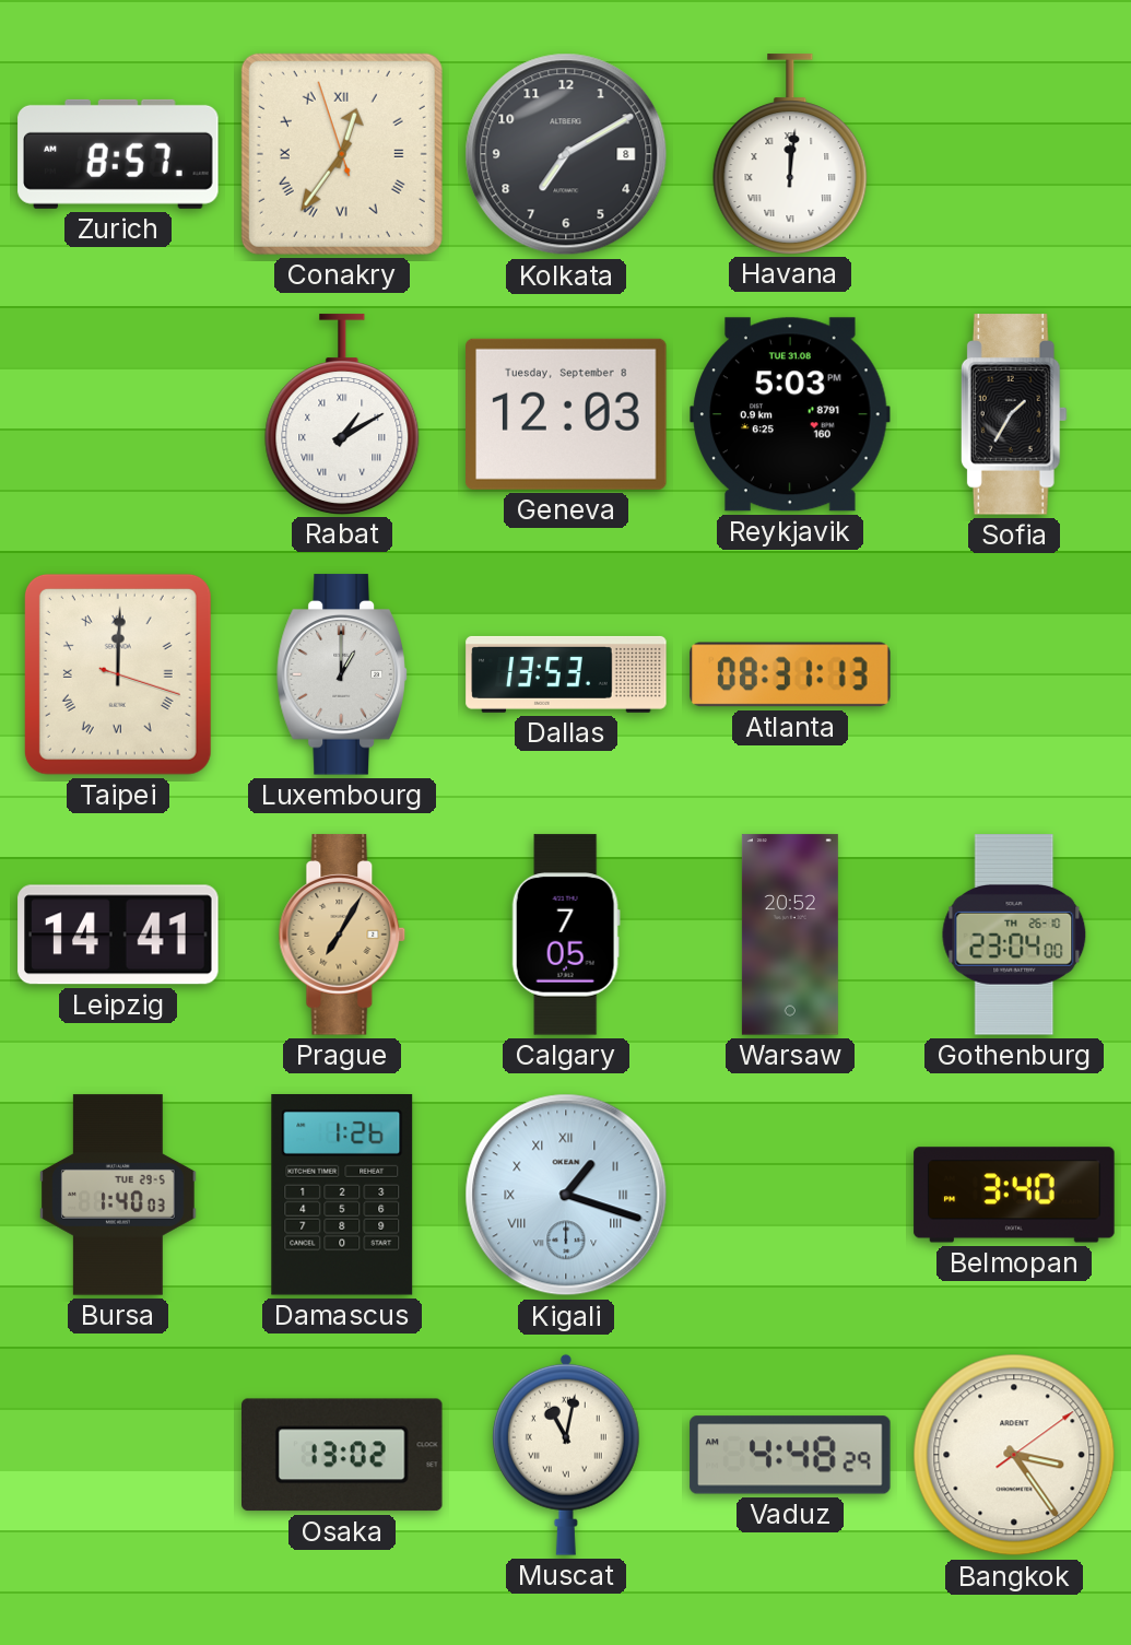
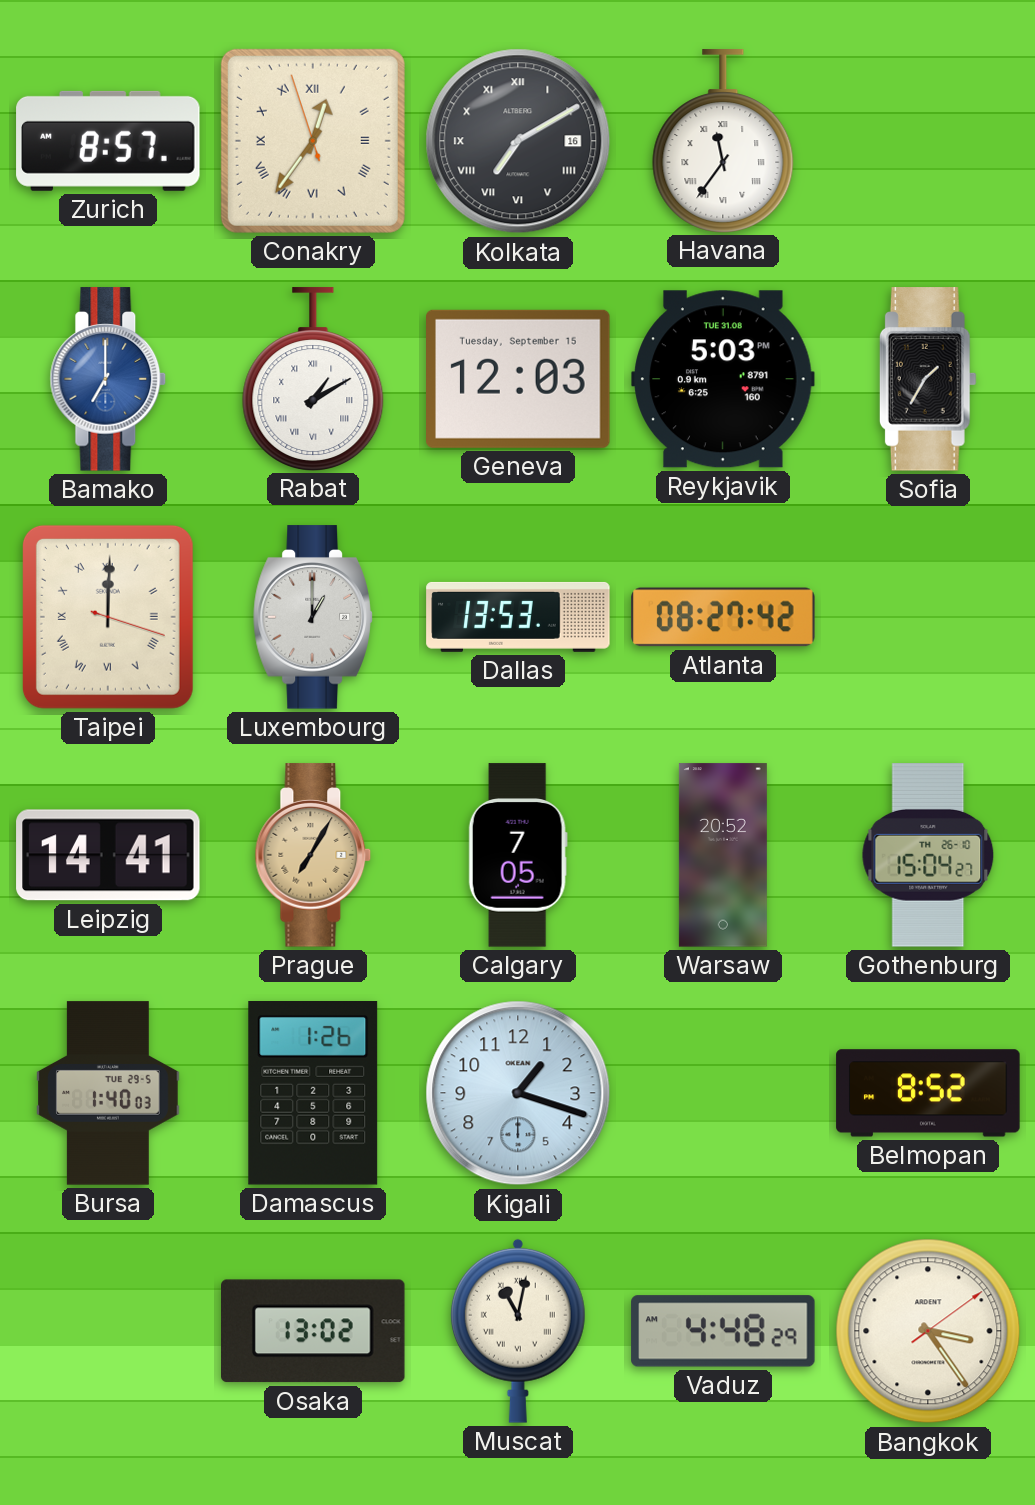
Kolkata date: 8 -> 16 (518, 141)
Kolkata numerals: Arabic -> Roman (518, 141)
Havana: 12:01 -> 11:36 (723, 141)
Bamako: none -> 7:00 (108, 379)
Geneva date: Tuesday, September 8 -> Tuesday, September 15 (518, 379)
Atlanta: 08:31 -> 08:27 (723, 617)
Gothenburg: 23:04 -> 15:04 (928, 855)
Kigali numerals: Roman -> Arabic (518, 1093)
Belmopan: 3:40 -> 8:52 (928, 1093)
